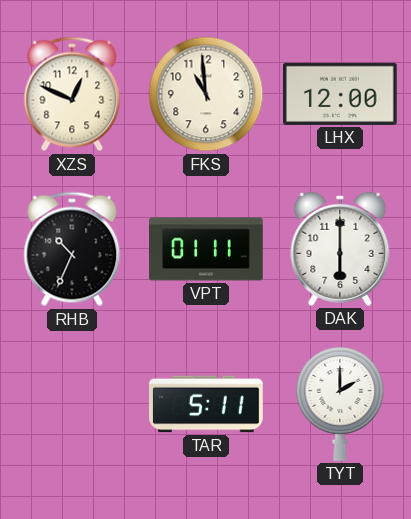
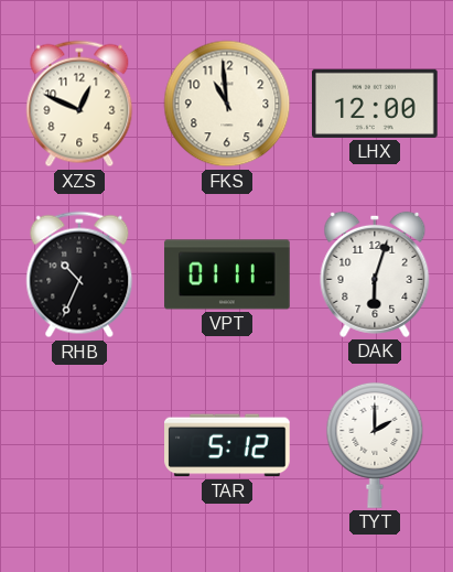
DAK: 6:00 -> 6:03 (375, 274)
TAR: 5:11 -> 5:12 (227, 445)
